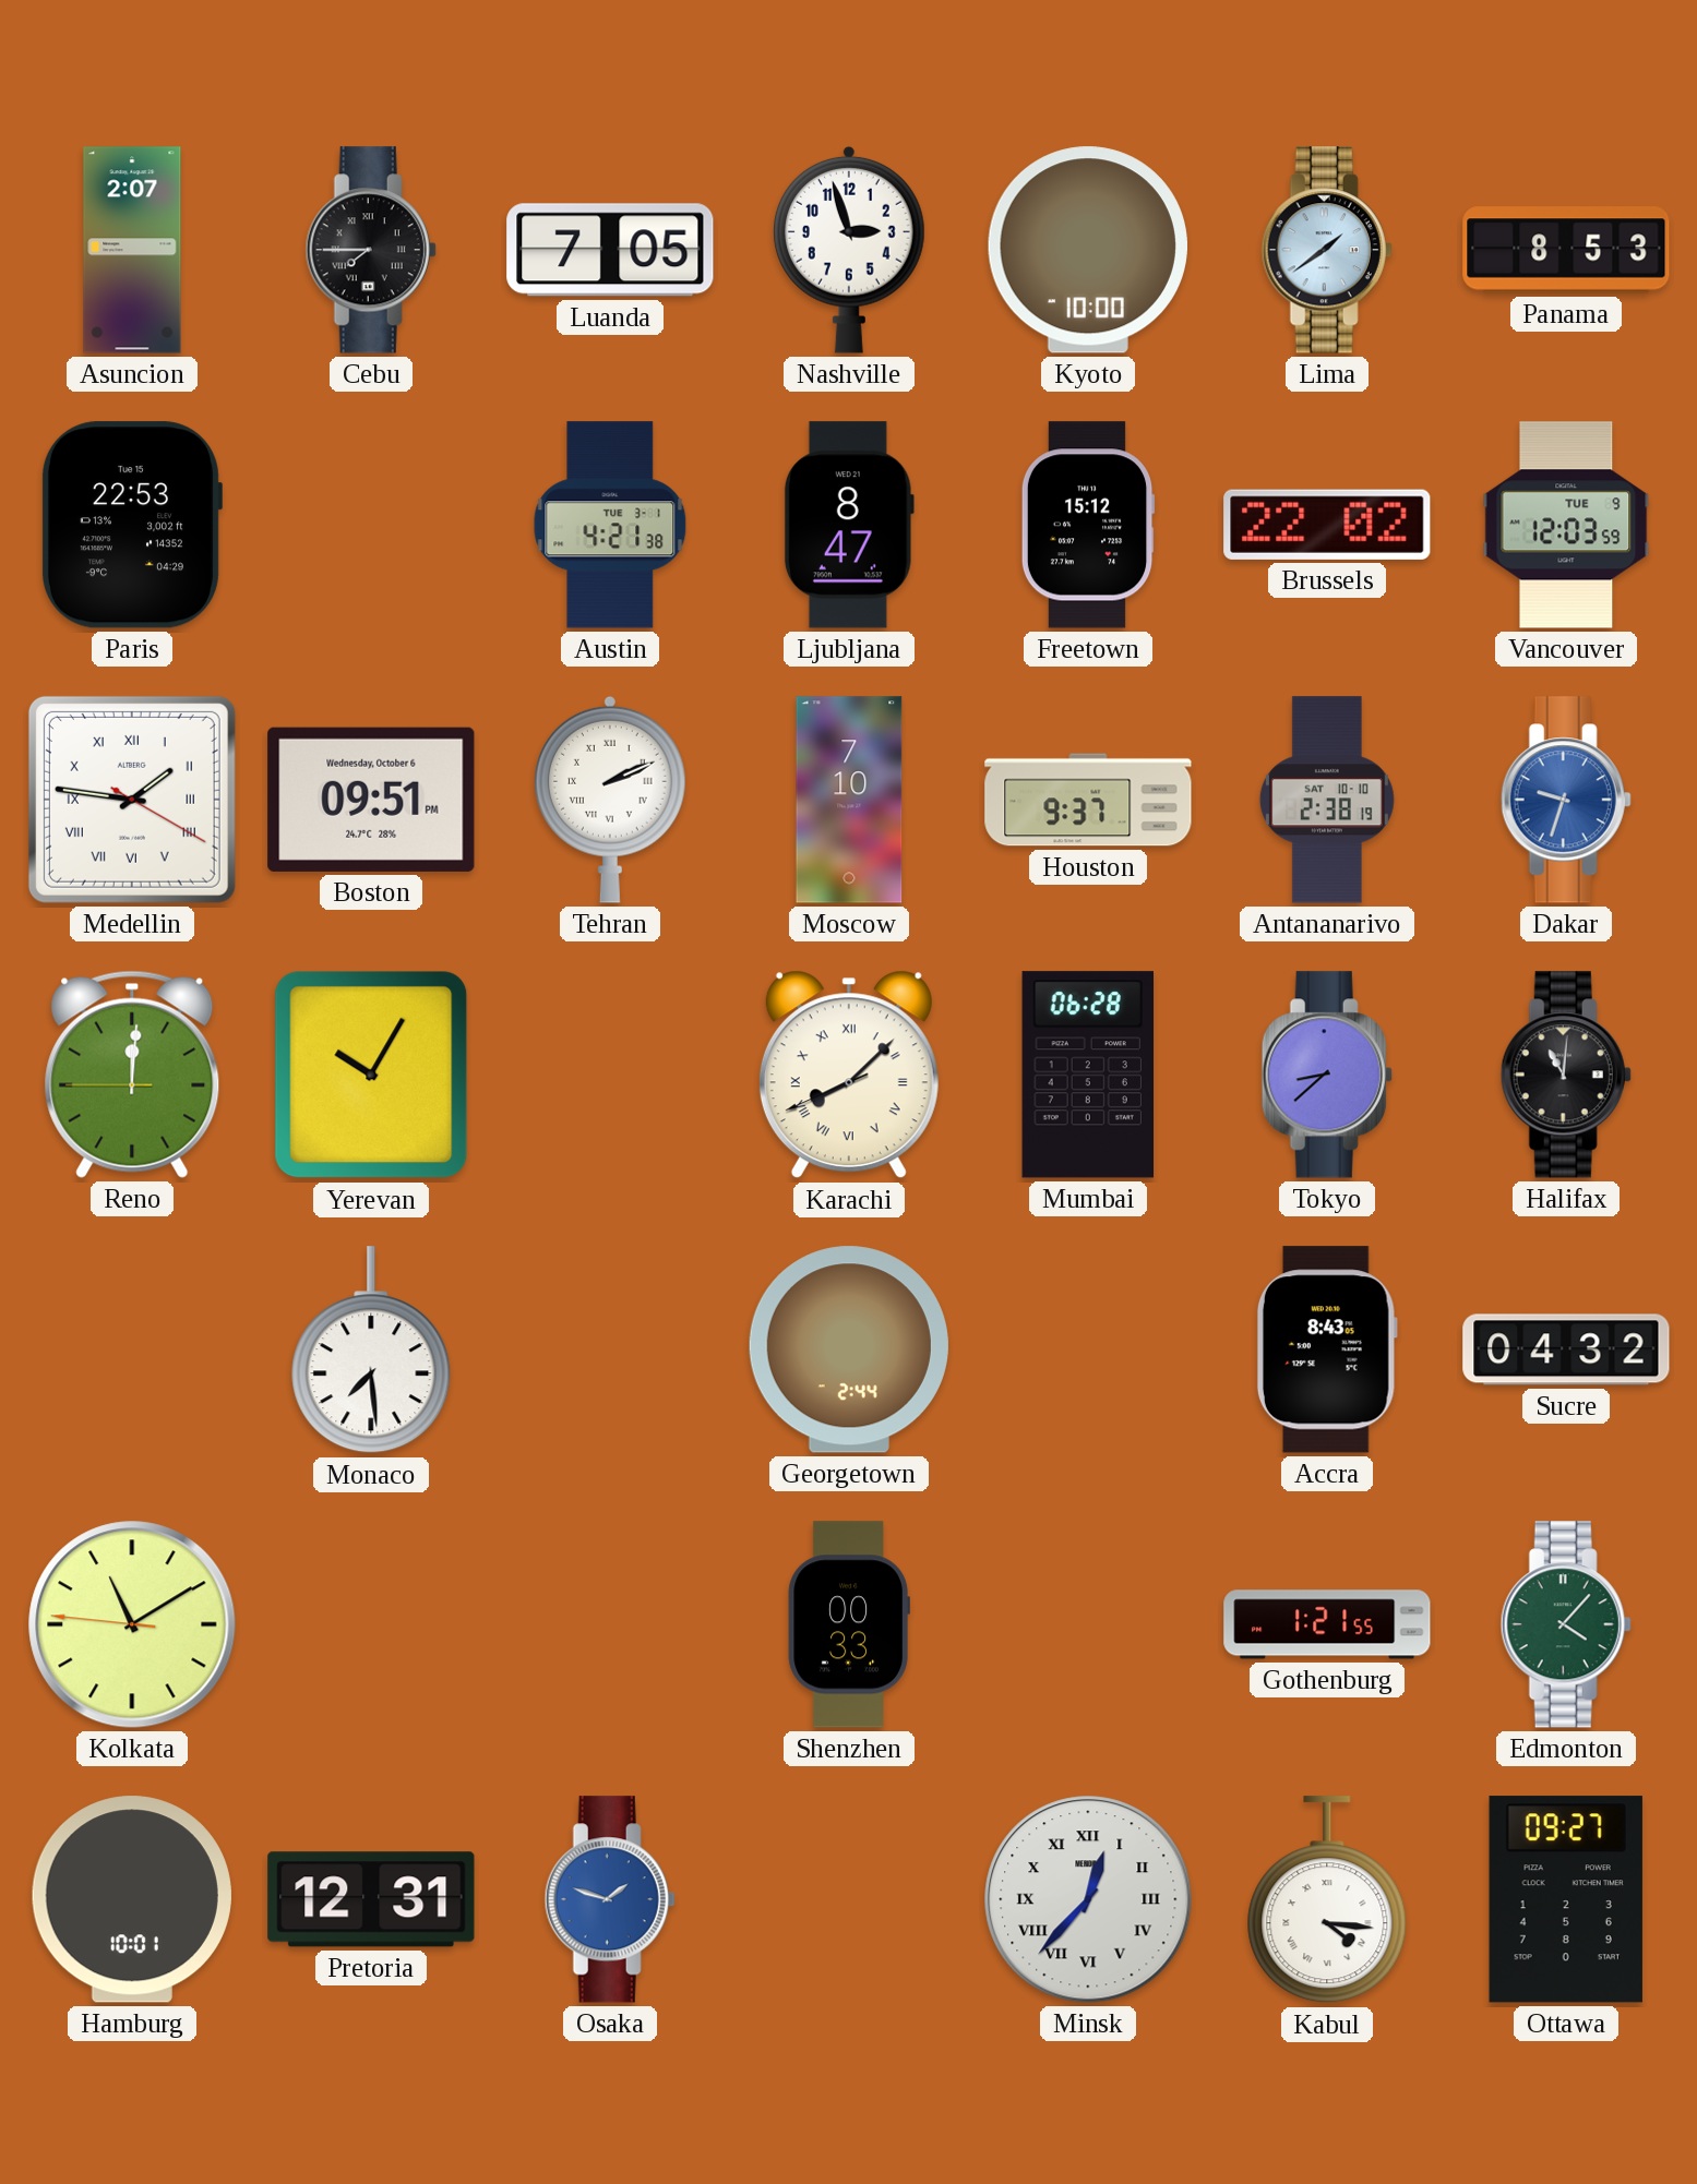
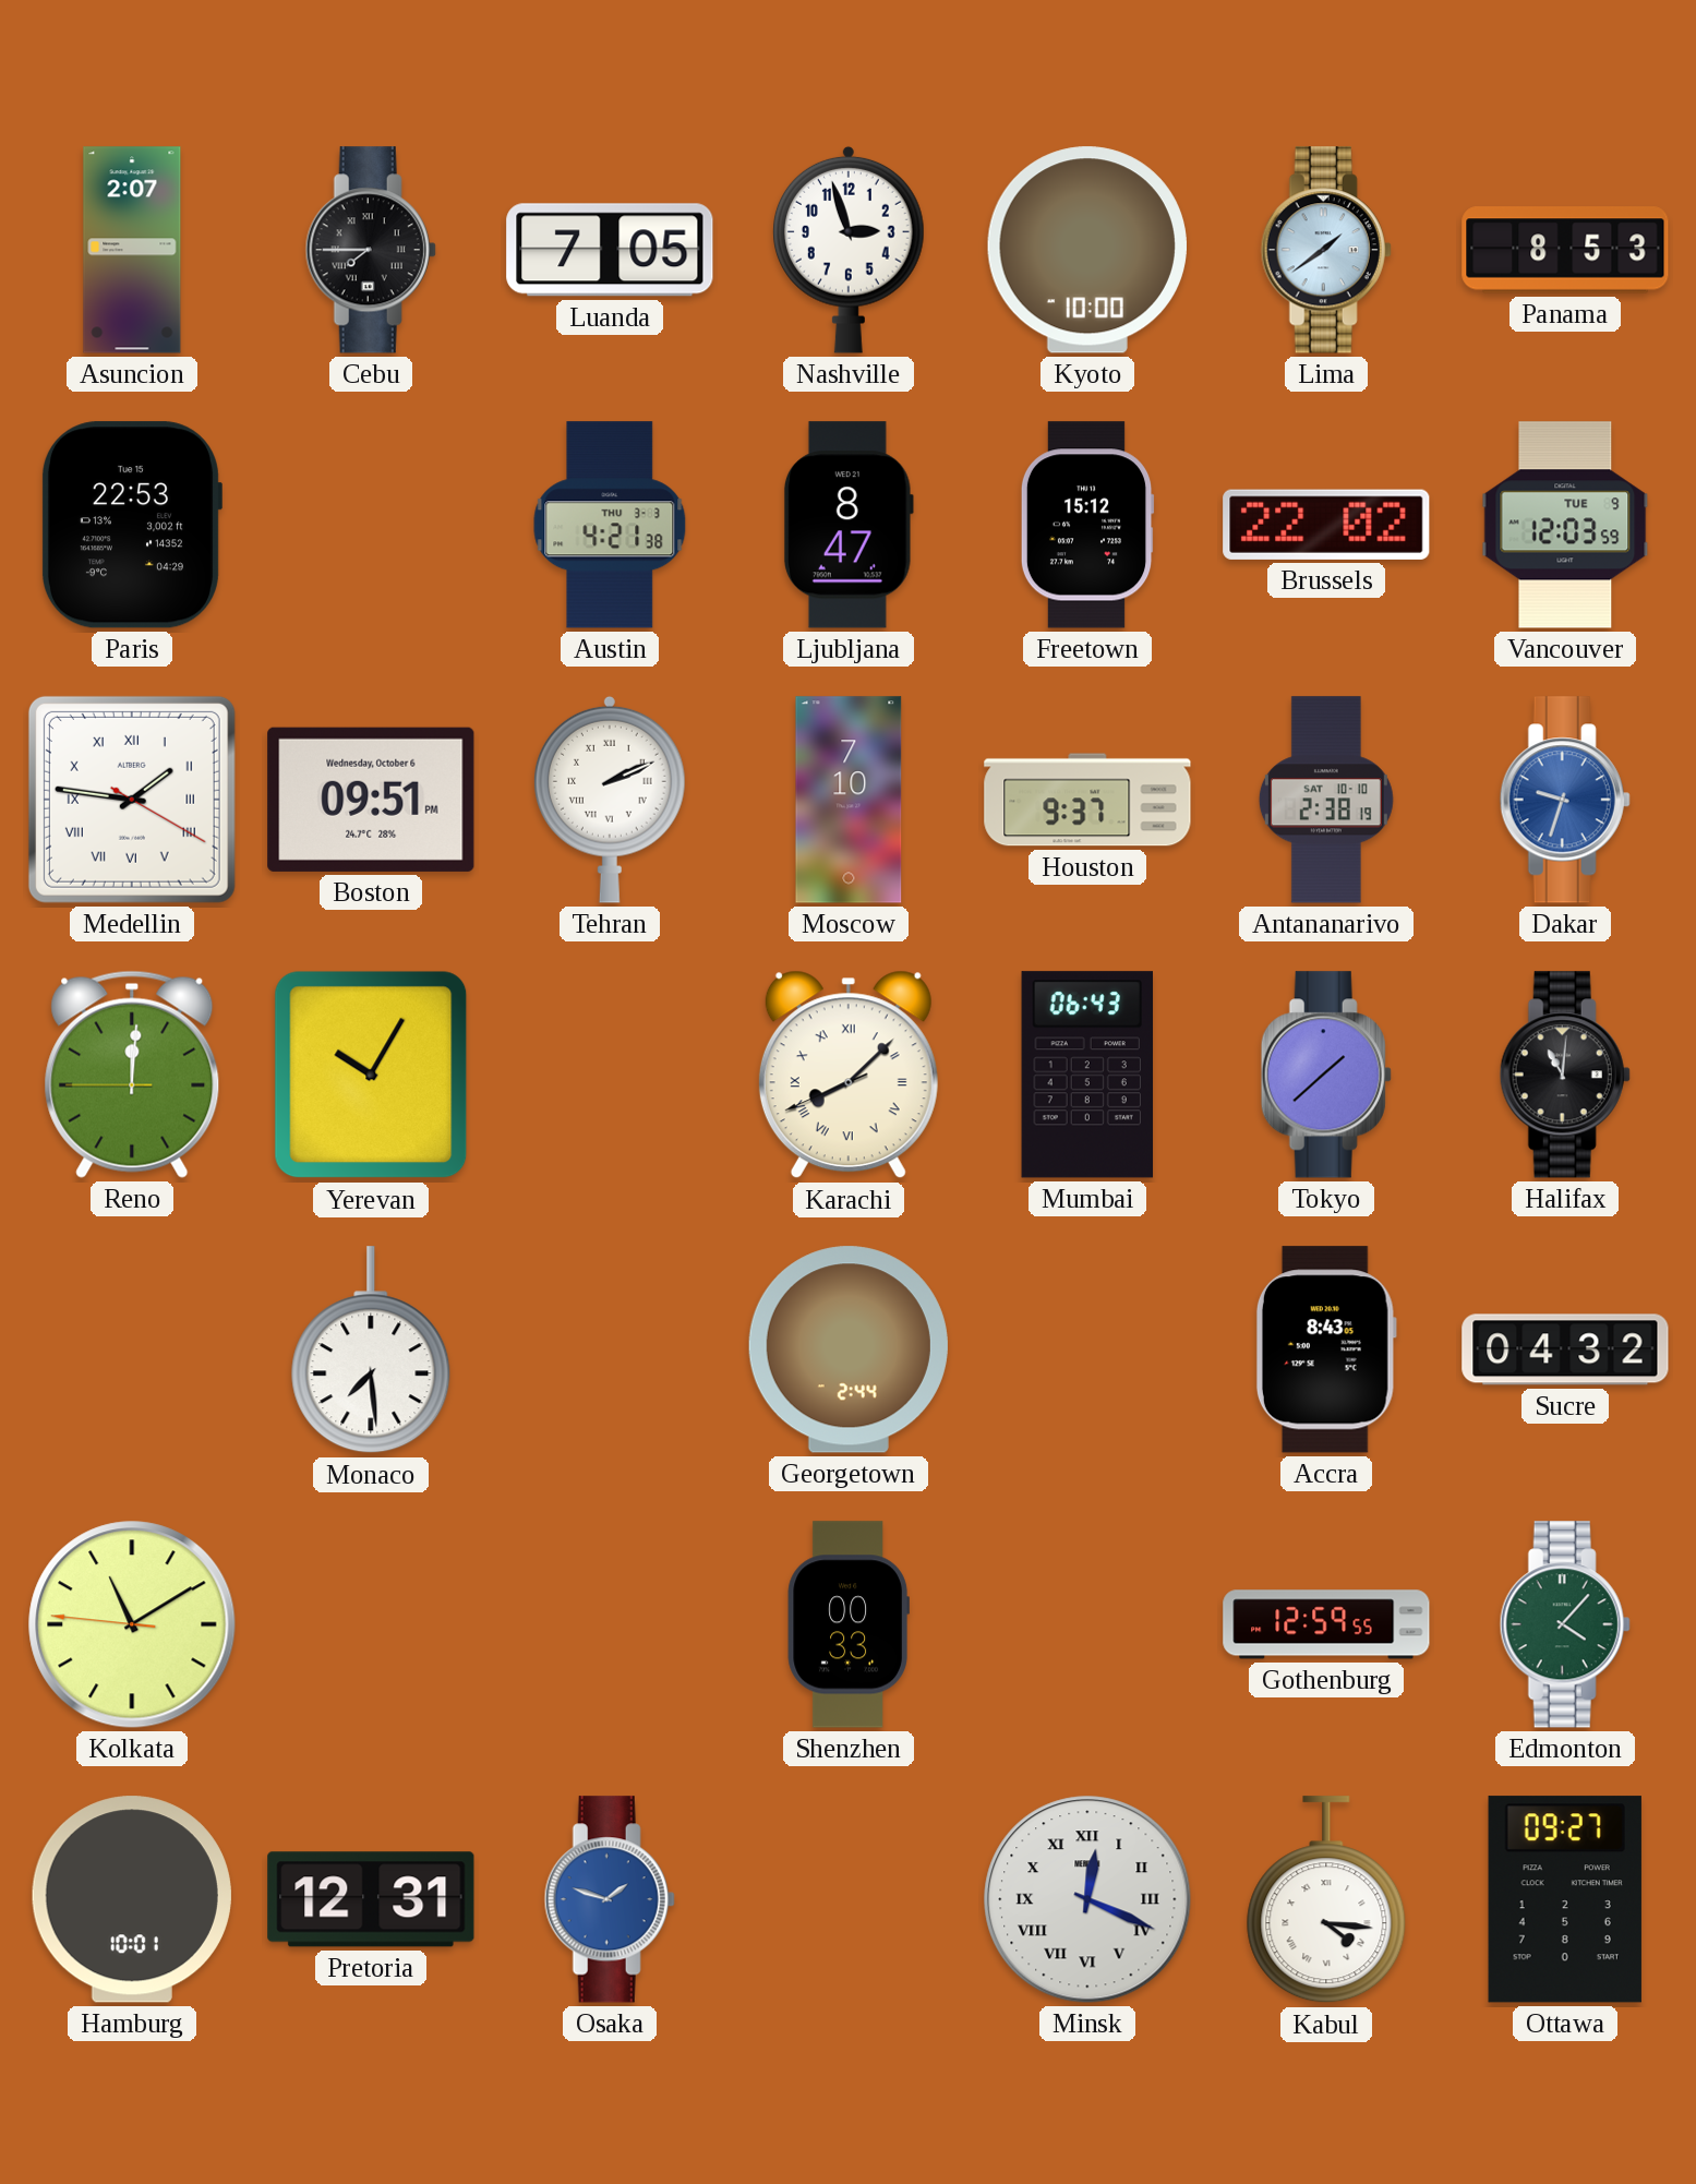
Austin date: TUE 3-1 -> THU 3-3 (610, 525)
Mumbai: 06:28 -> 06:43 (1086, 1075)
Tokyo: 8:38 -> 1:38 (1326, 1075)
Gothenburg: 1:21 -> 12:59 (1326, 1624)
Minsk: 12:37 -> 12:19 (1087, 1899)
